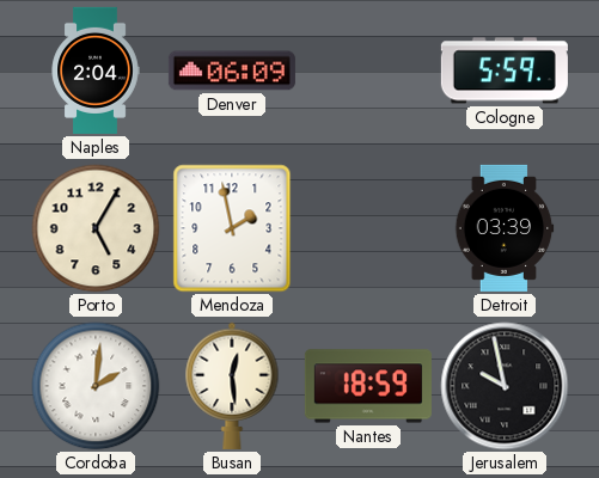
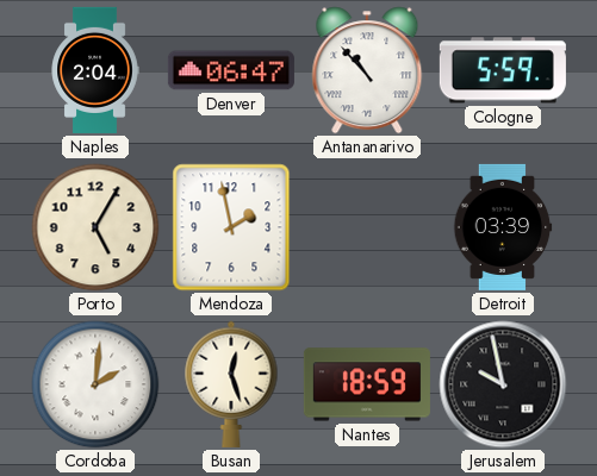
Denver: 06:09 -> 06:47 (231, 70)
Antananarivo: none -> 10:53 (367, 70)
Busan: 12:29 -> 12:27 (231, 384)
